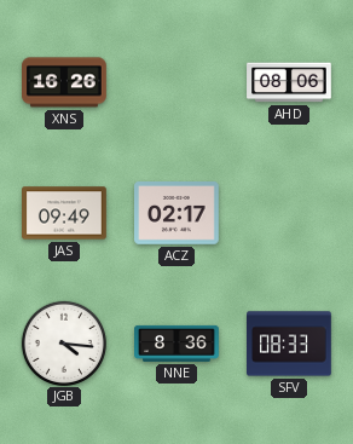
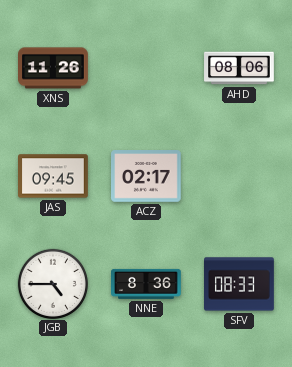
XNS: 16:26 -> 11:26 (54, 68)
JAS: 09:49 -> 09:45 (54, 176)
JGB: 4:16 -> 4:45 (52, 283)
